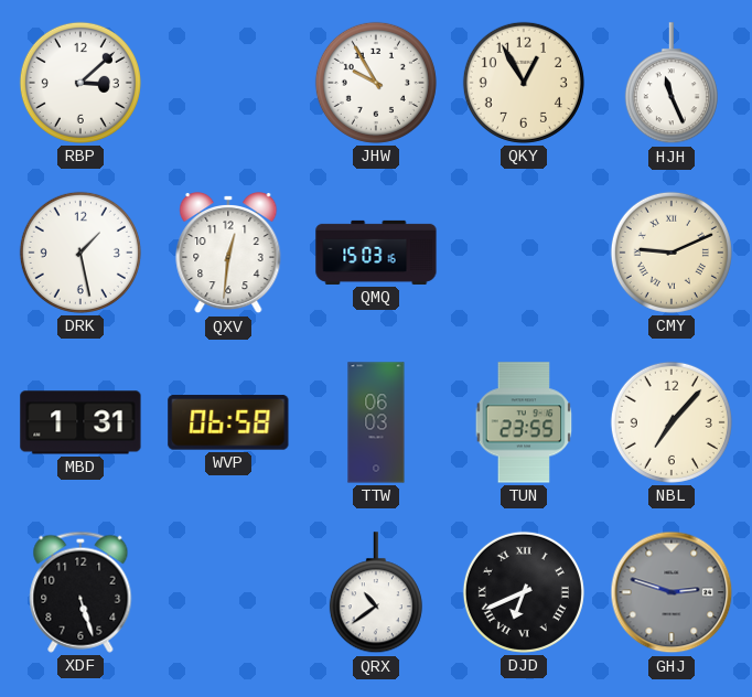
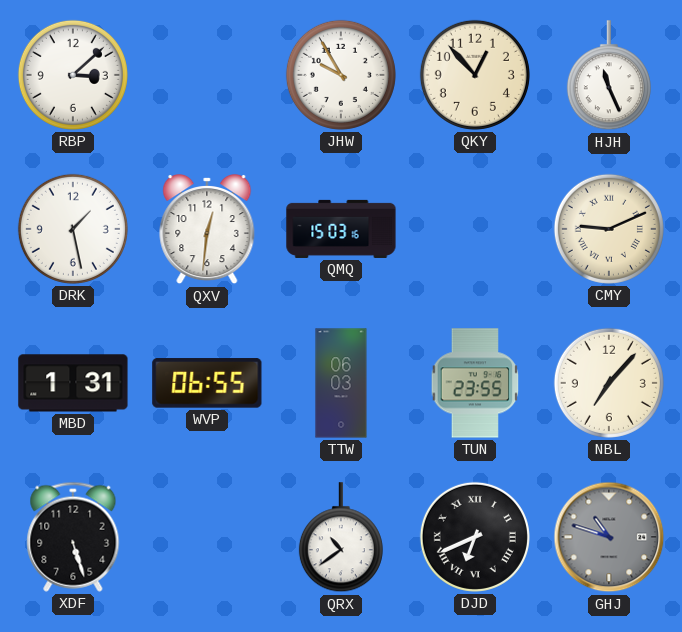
QKY: 12:55 -> 12:53 (475, 75)
WVP: 06:58 -> 06:55 (207, 383)
GHJ: 2:48 -> 10:48 (609, 537)
